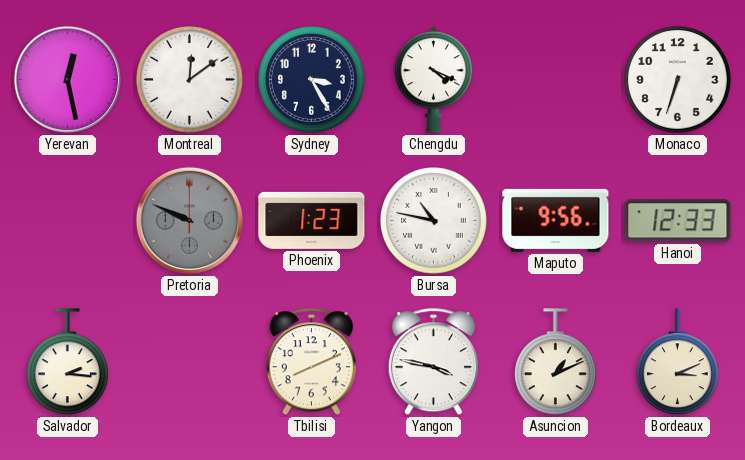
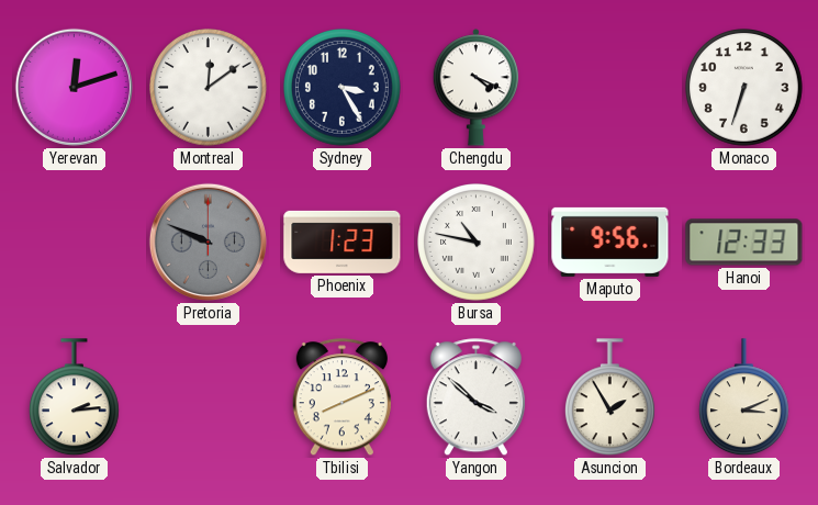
Yerevan: 12:28 -> 12:12 (74, 87)
Salvador: 2:16 -> 2:14 (74, 397)
Yangon: 3:47 -> 3:52 (475, 397)
Asuncion: 1:11 -> 1:55 (609, 397)
